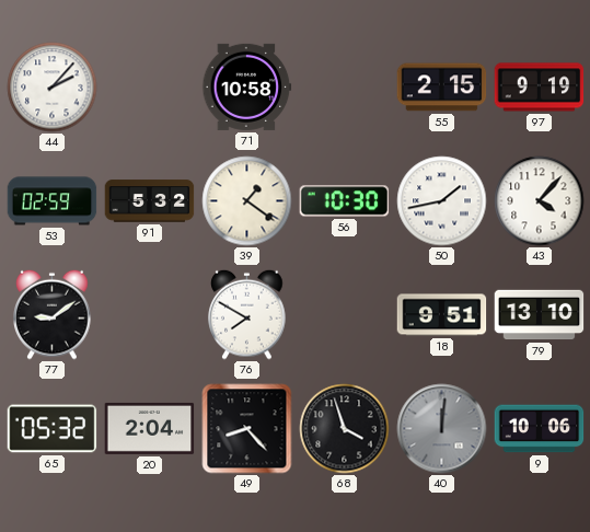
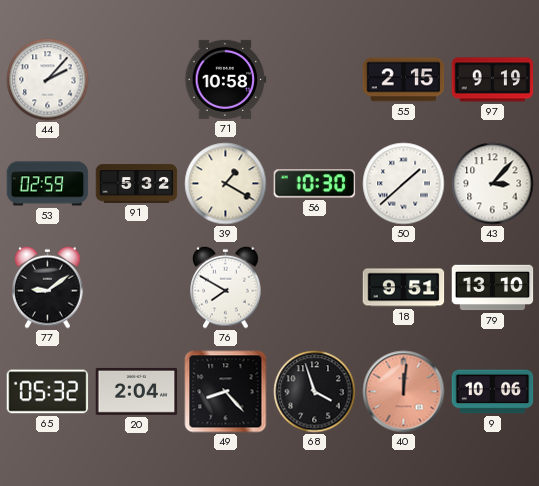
39: 1:21 -> 1:20 (226, 184)
50: 1:43 -> 1:38 (404, 184)
43: 4:07 -> 3:07 (493, 184)
40 dial: grey -> salmon (404, 392)
